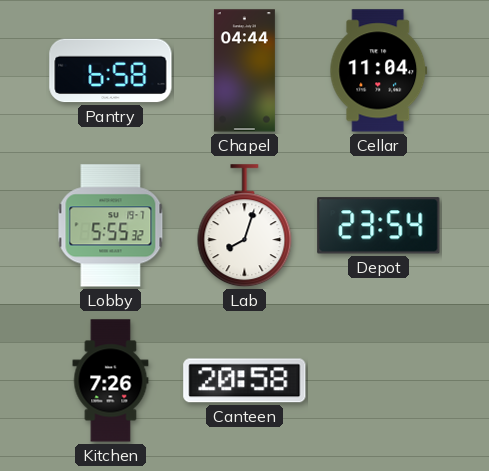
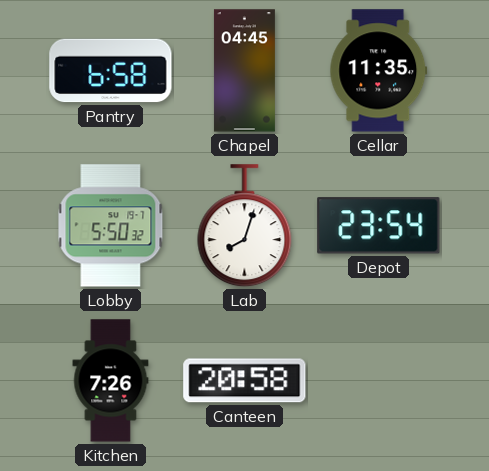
Chapel: 04:44 -> 04:45 (244, 71)
Cellar: 11:04 -> 11:35 (379, 71)
Lobby: 5:55 -> 5:50 (111, 226)
